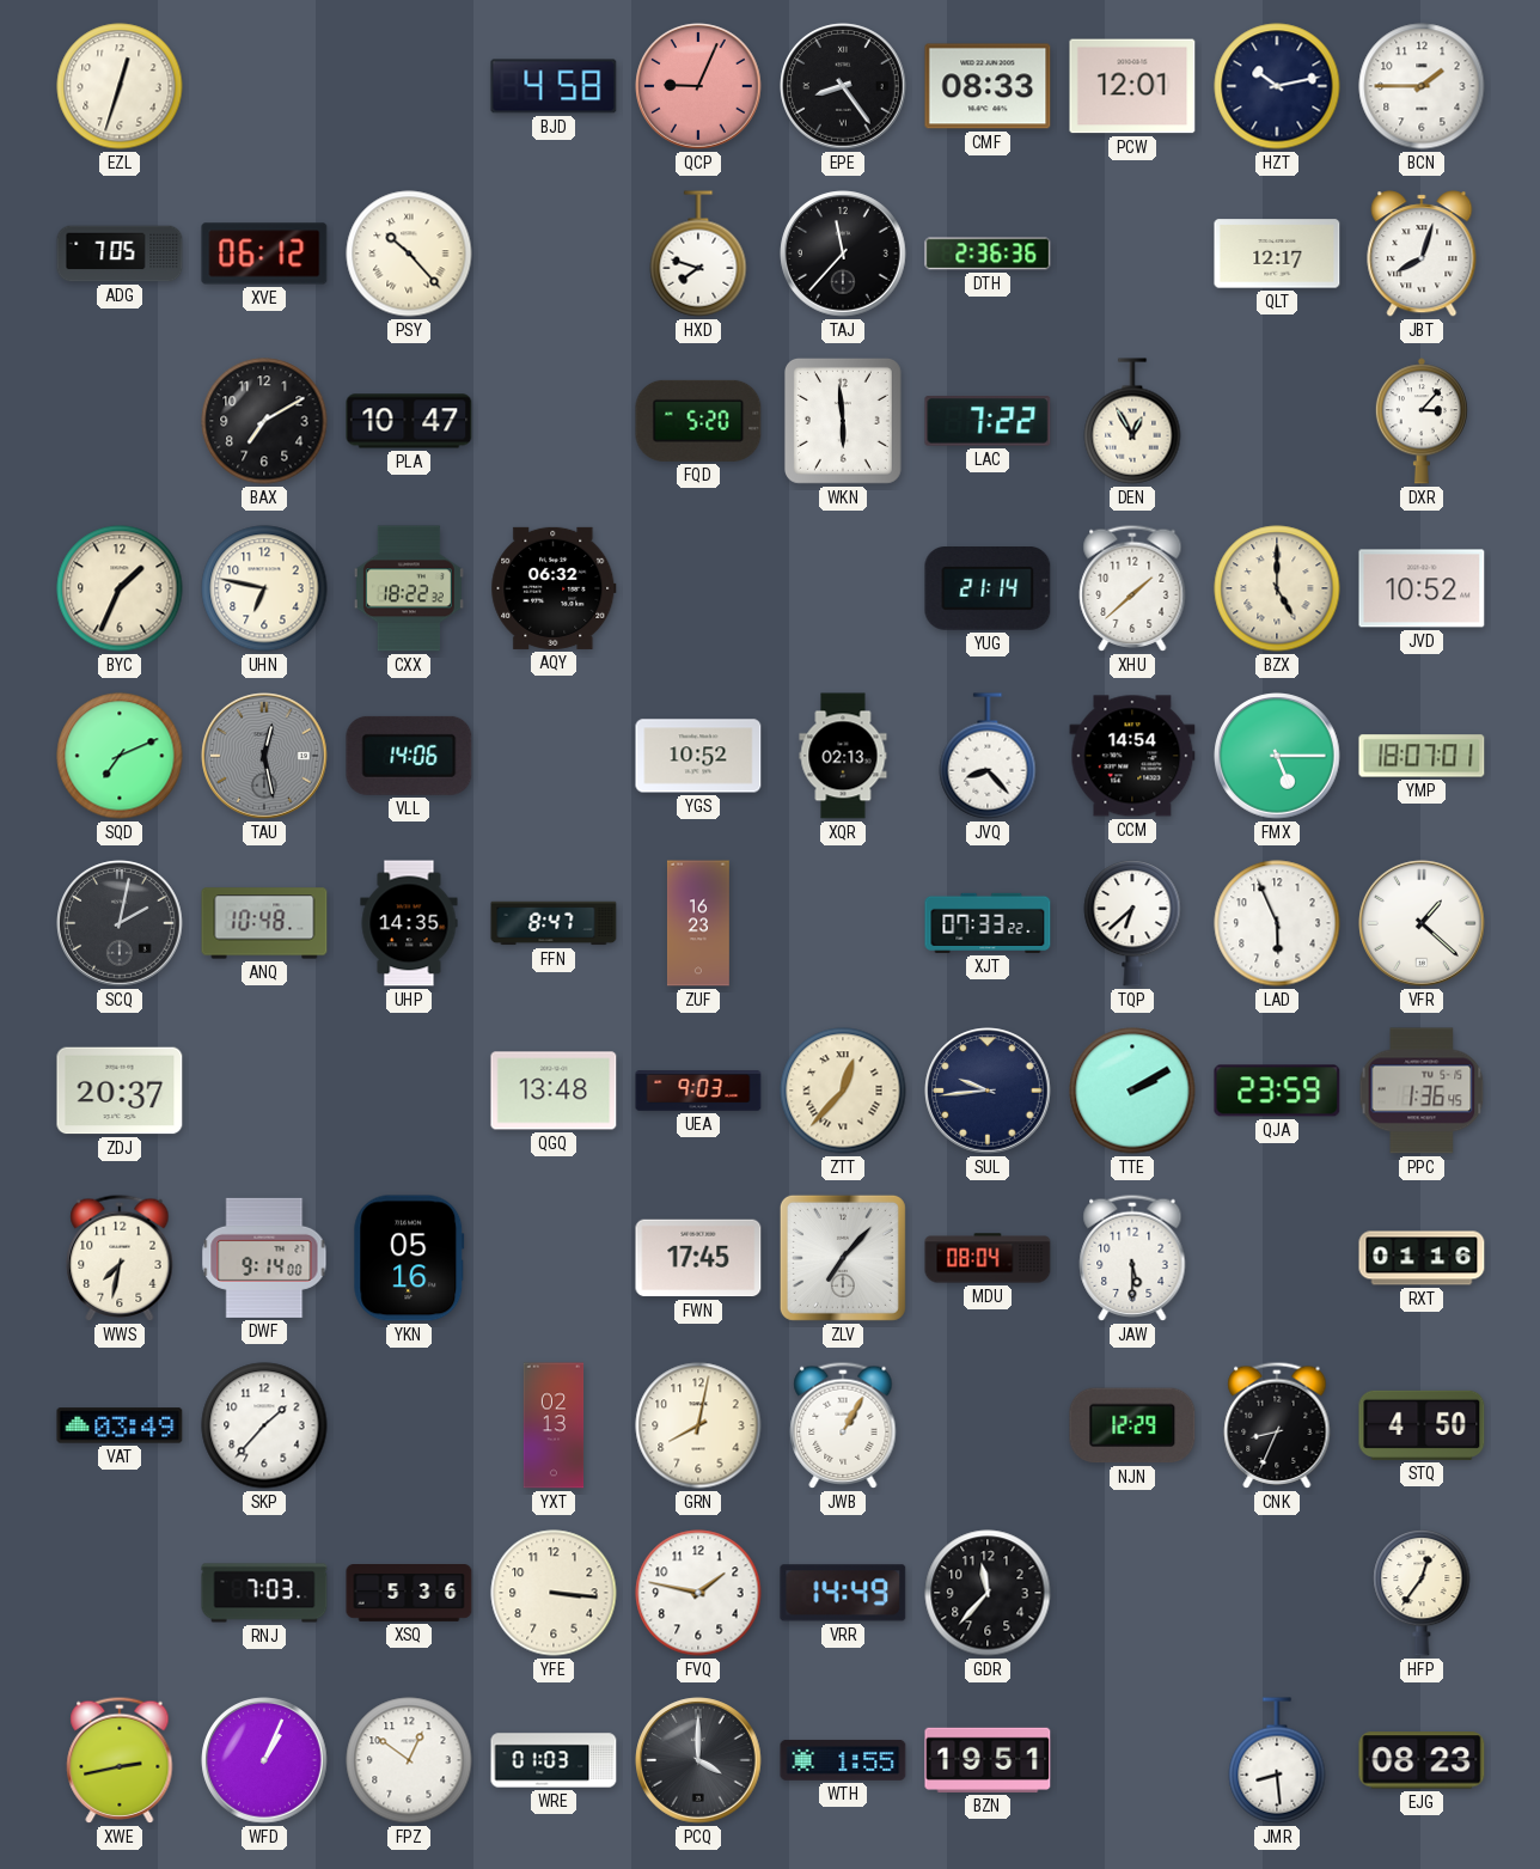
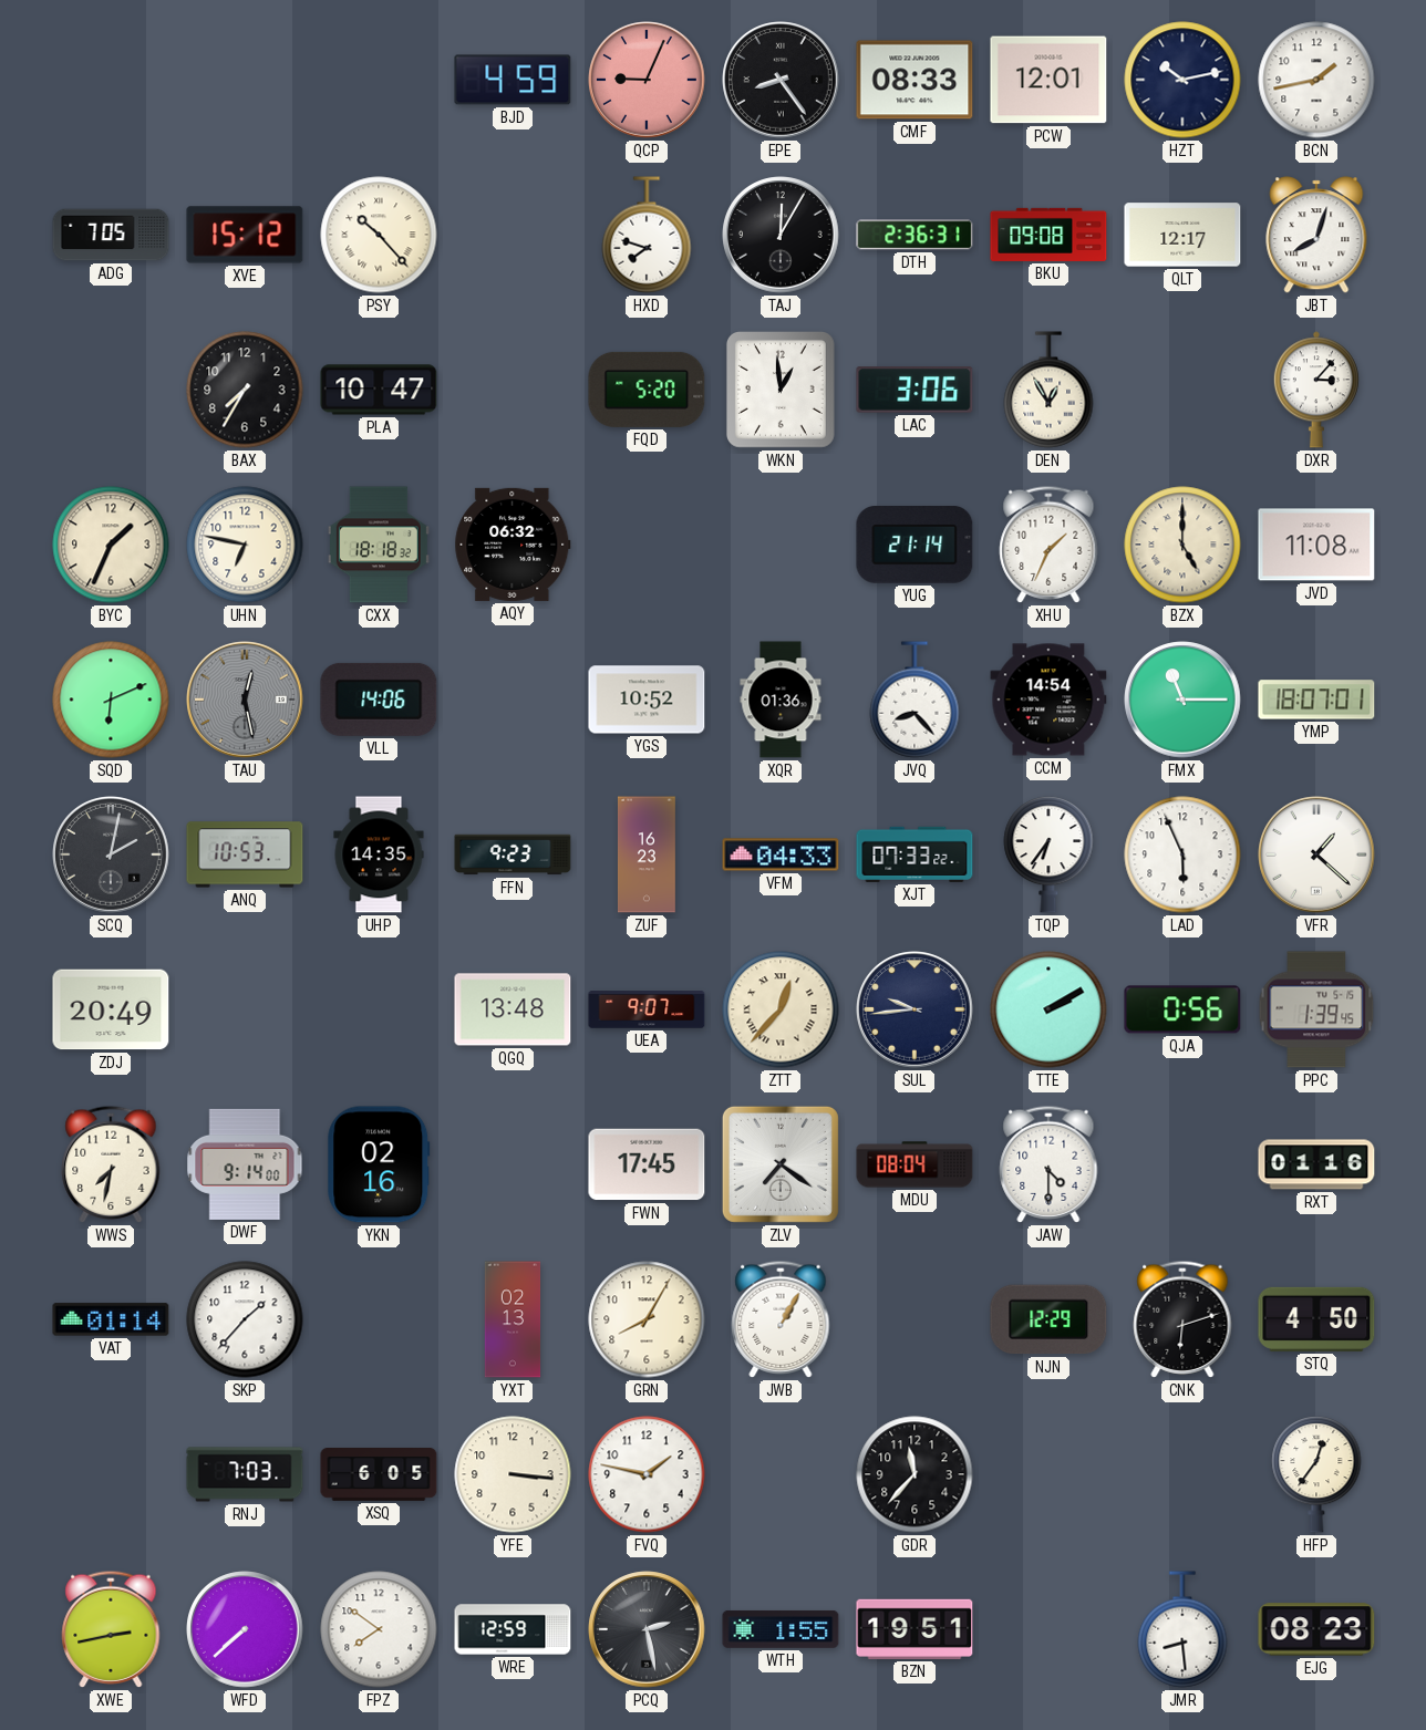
EZL: 12:33 -> none (120, 86)
BJD: 4:58 -> 4:59 (513, 80)
BCN: 1:45 -> 1:43 (1316, 80)
XVE: 06:12 -> 15:12 (245, 235)
TAJ: 11:37 -> 12:05 (781, 235)
DTH: 2:36:36 -> 2:36:31 (914, 235)
BKU: none -> 09:08 (1048, 235)
BAX: 7:10 -> 7:35 (245, 390)
WKN: 5:59 -> 12:59 (781, 390)
LAC: 7:22 -> 3:06 (914, 390)
CXX: 18:22 -> 18:18 (379, 545)
XHU: 1:38 -> 1:34 (1048, 545)
JVD: 10:52 -> 11:08 (1316, 545)
SQD: 7:11 -> 6:11 (111, 700)
XQR: 02:13 -> 01:36 (781, 700)
FMX: 5:15 -> 11:15 (1182, 700)
ANQ: 10:48 -> 10:53 (245, 854)
FFN: 8:47 -> 9:23 (513, 854)
VFM: none -> 04:33 (781, 854)
TQP: 6:38 -> 6:36 (1048, 854)
ZDJ: 20:37 -> 20:49 (111, 1009)
UEA: 9:03 -> 9:07 (647, 1009)
QJA: 23:59 -> 0:56 (1182, 1009)
PPC: 1:36 -> 1:39 (1316, 1009)
YKN: 05:16 -> 02:16 (379, 1164)
ZLV: 7:07 -> 7:21 (781, 1164)
JAW: 5:30 -> 4:30 (1048, 1164)
VAT: 03:49 -> 01:14 (111, 1319)
GRN: 8:02 -> 8:05 (647, 1319)
CNK: 8:34 -> 6:12 (1182, 1319)
XSQ: 5:36 -> 6:05 (379, 1475)
VRR: 14:49 -> none (843, 1593)
WFD: 1:04 -> 7:38 (245, 1629)
FPZ: 12:51 -> 7:51 (379, 1629)
WRE: 01:03 -> 12:59 (513, 1629)
PCQ: 4:00 -> 2:28 (647, 1629)
